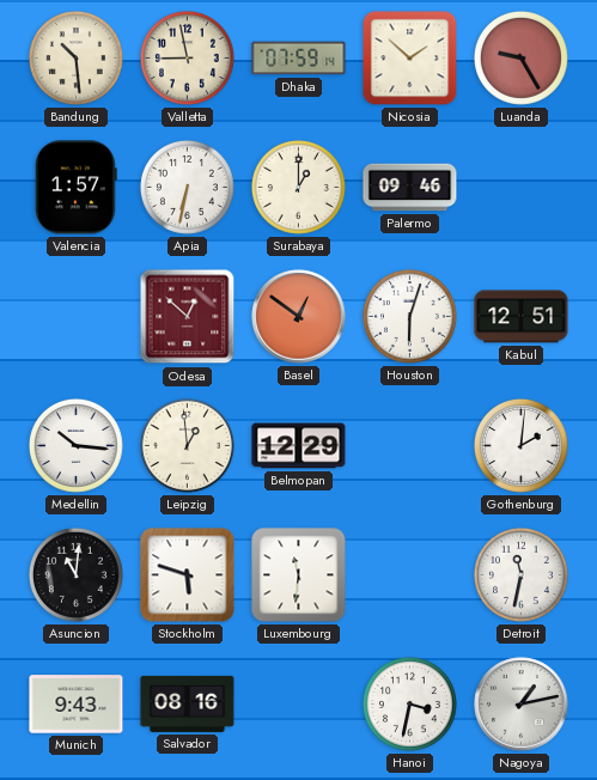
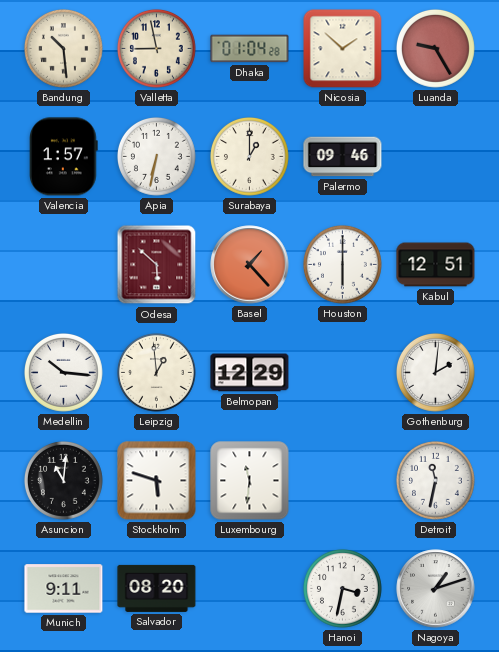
Dhaka: 07:59 -> 01:04 (250, 49)
Odesa: 12:52 -> 5:52 (157, 265)
Basel: 12:51 -> 1:23 (250, 265)
Houston: 6:03 -> 6:00 (343, 265)
Munich: 9:43 -> 9:11 (64, 589)
Salvador: 08:16 -> 08:20 (157, 588)
Nagoya: 1:13 -> 1:12 (436, 589)
